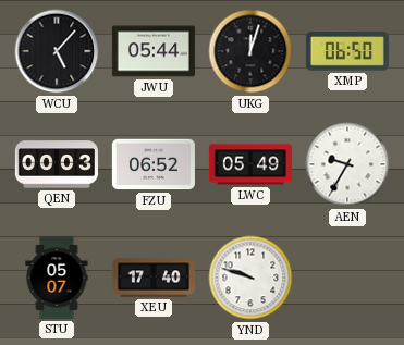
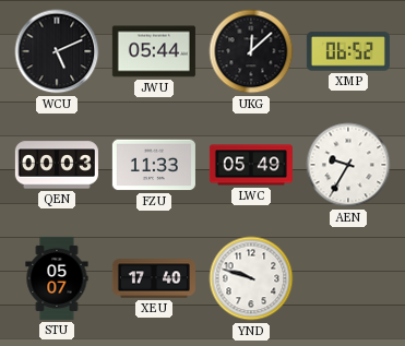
WCU: 5:07 -> 5:11 (57, 51)
UKG: 12:03 -> 12:08 (251, 51)
XMP: 06:50 -> 06:52 (348, 51)
FZU: 06:52 -> 11:33 (154, 165)
